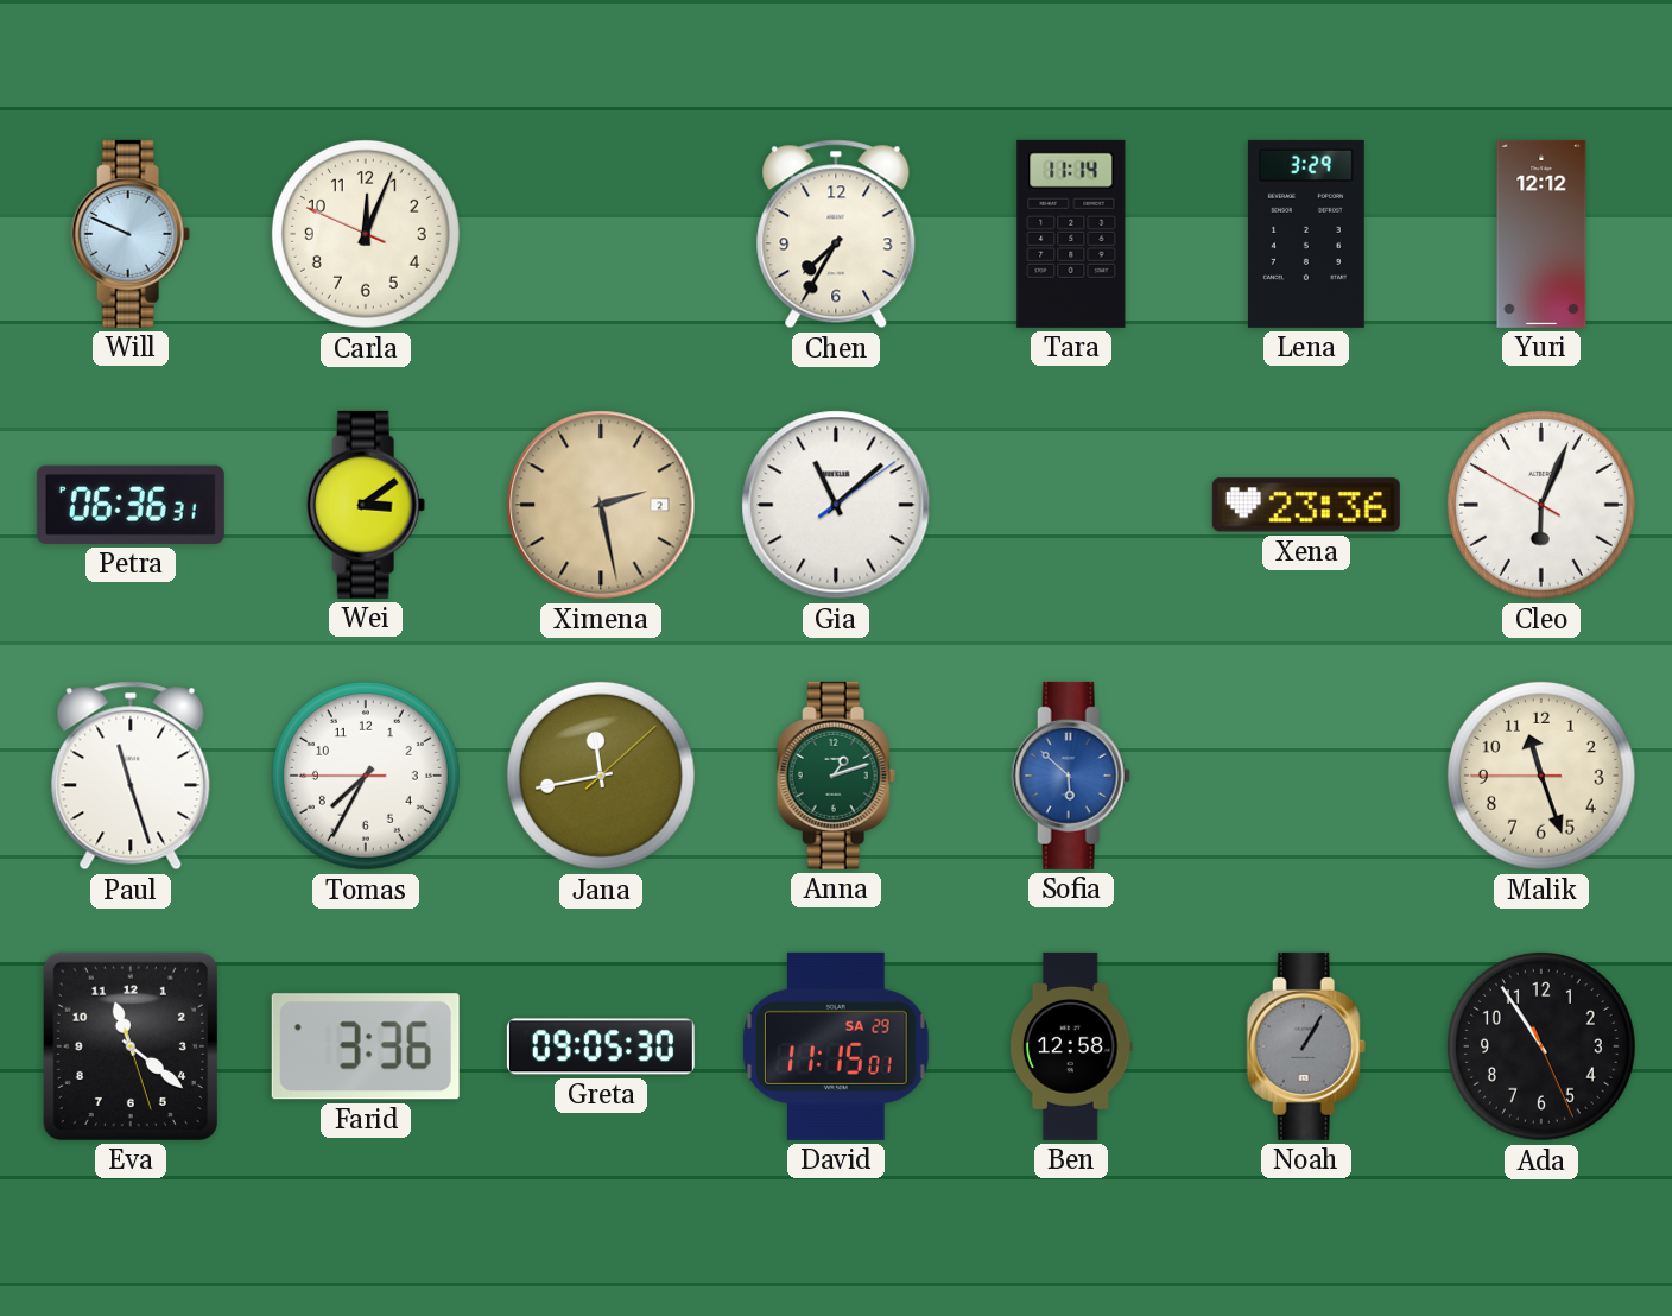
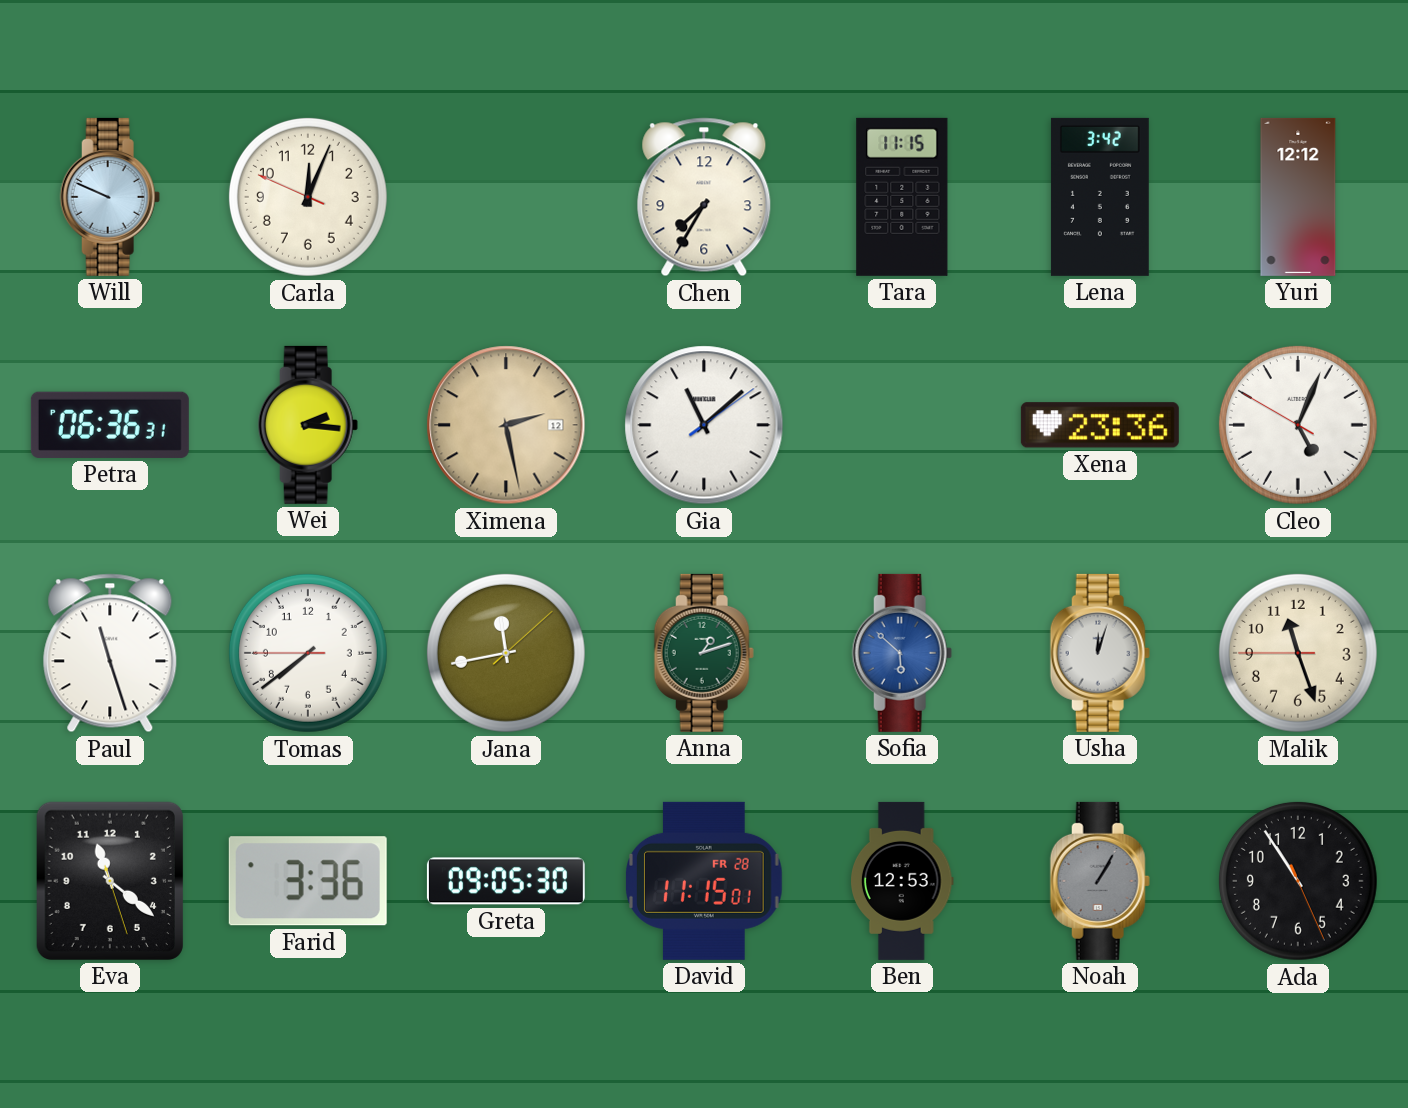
Tara: 11:14 -> 11:15 (902, 197)
Lena: 3:29 -> 3:42 (1100, 197)
Wei: 3:09 -> 2:16 (308, 425)
Ximena date: 2 -> 12 (506, 425)
Cleo: 6:03 -> 5:03 (1298, 425)
Tomas: 7:34 -> 7:38 (308, 653)
Usha: none -> 12:03 (1100, 653)
David date: SA 29 -> FR 28 (704, 881)
Ben: 12:58 -> 12:53 (902, 881)
